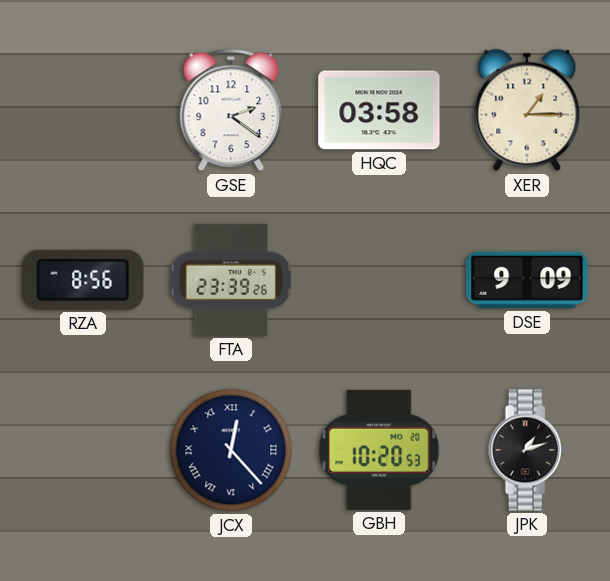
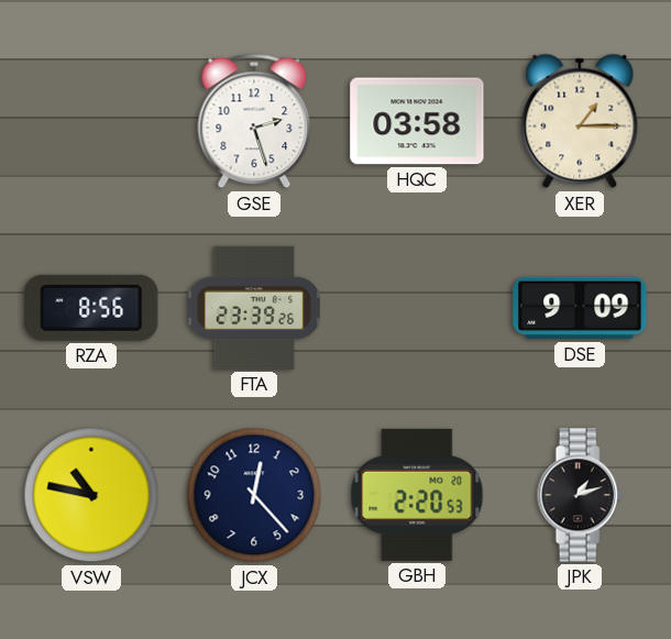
GSE: 2:21 -> 2:27 (254, 121)
VSW: none -> 10:47 (91, 495)
JCX numerals: Roman -> Arabic (254, 495)
GBH: 10:20 -> 2:20 (417, 495)
